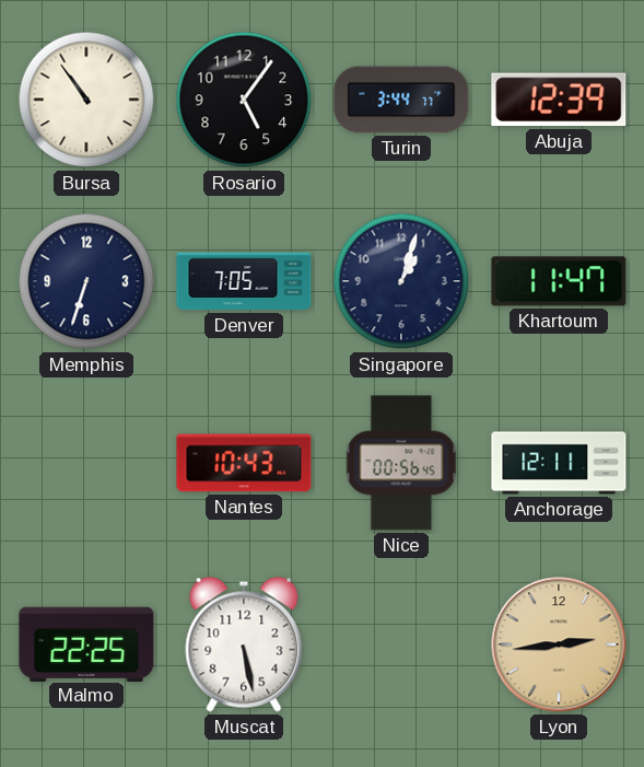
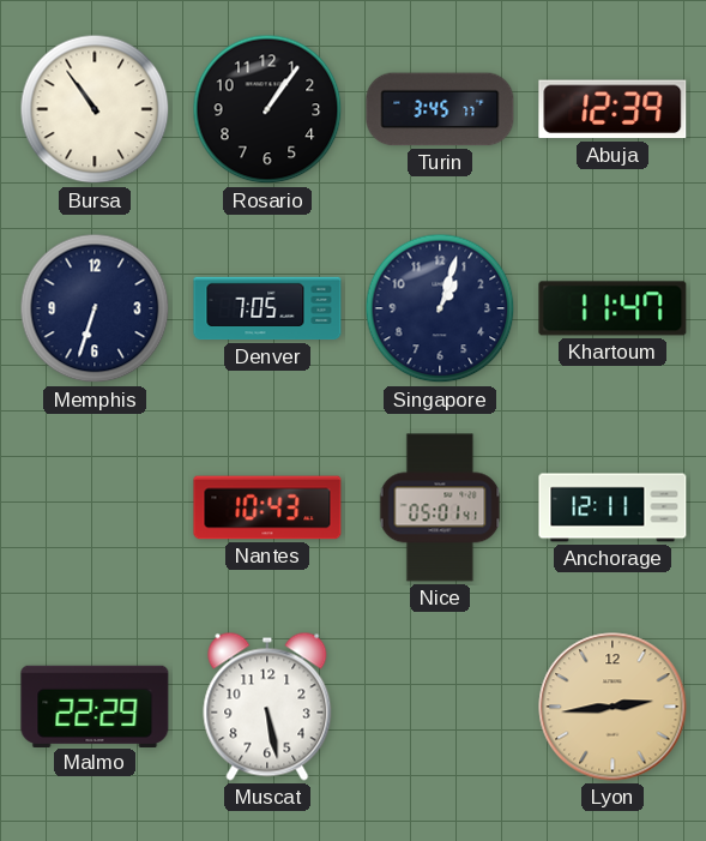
Rosario: 5:06 -> 1:06 (267, 109)
Turin: 3:44 -> 3:45 (440, 109)
Nice: 00:56 -> 05:01 (440, 507)
Malmo: 22:25 -> 22:29 (95, 705)
